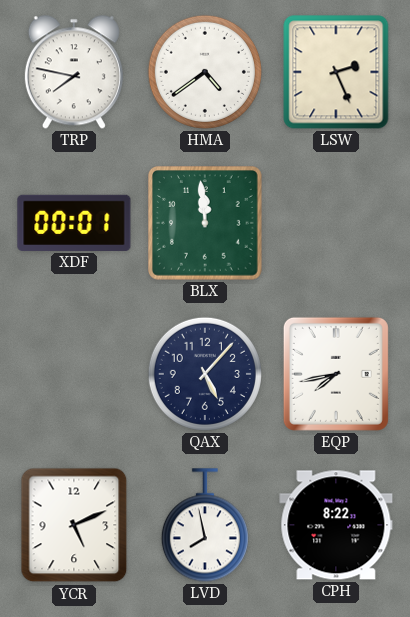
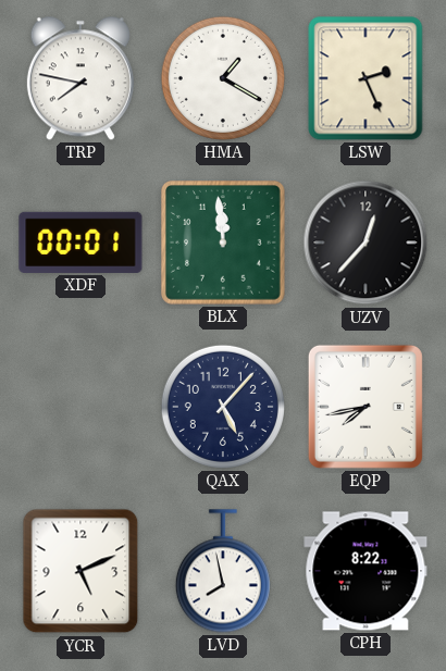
HMA: 4:39 -> 1:20 (223, 78)
UZV: none -> 12:37 (366, 243)
